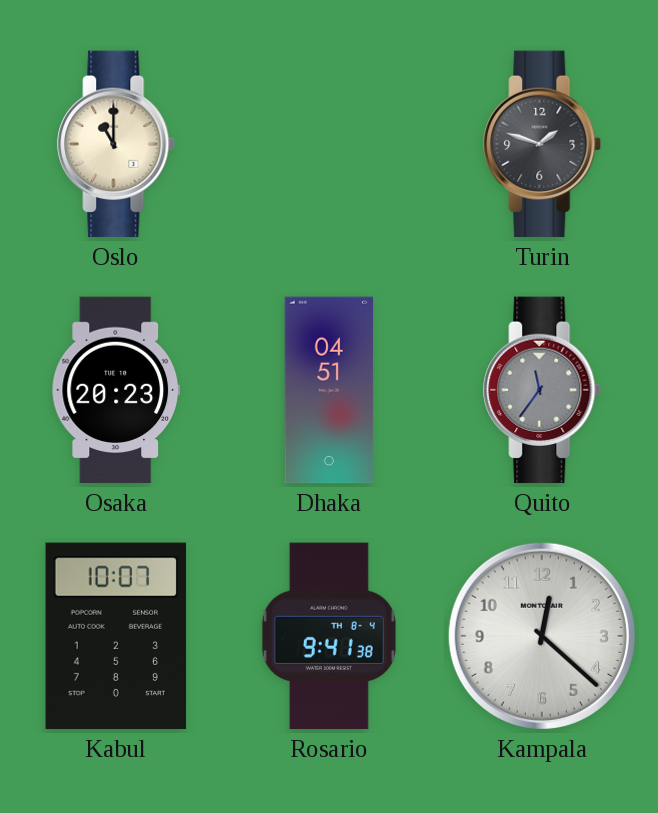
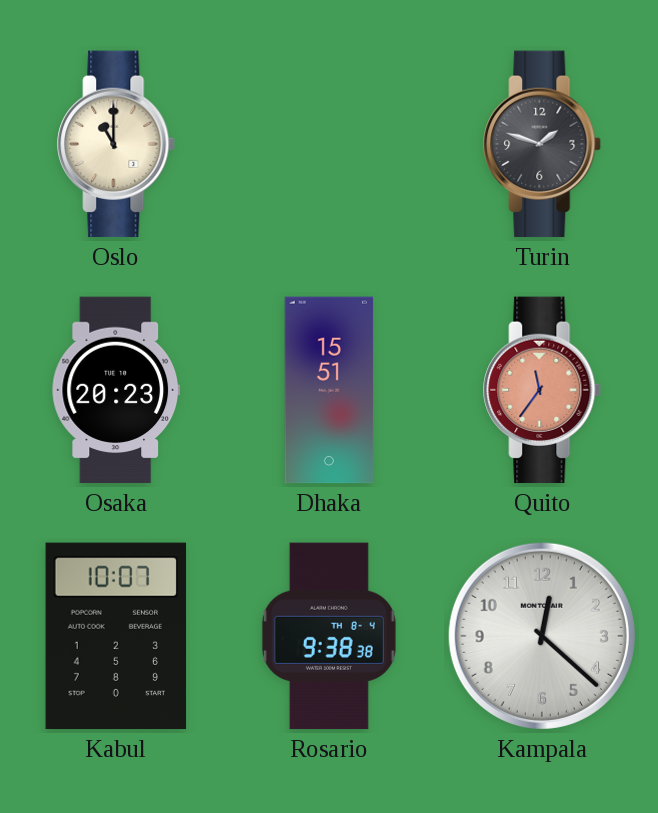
Dhaka: 04:51 -> 15:51 (329, 390)
Quito dial: grey -> salmon (543, 390)
Rosario: 9:41 -> 9:38 (329, 636)
